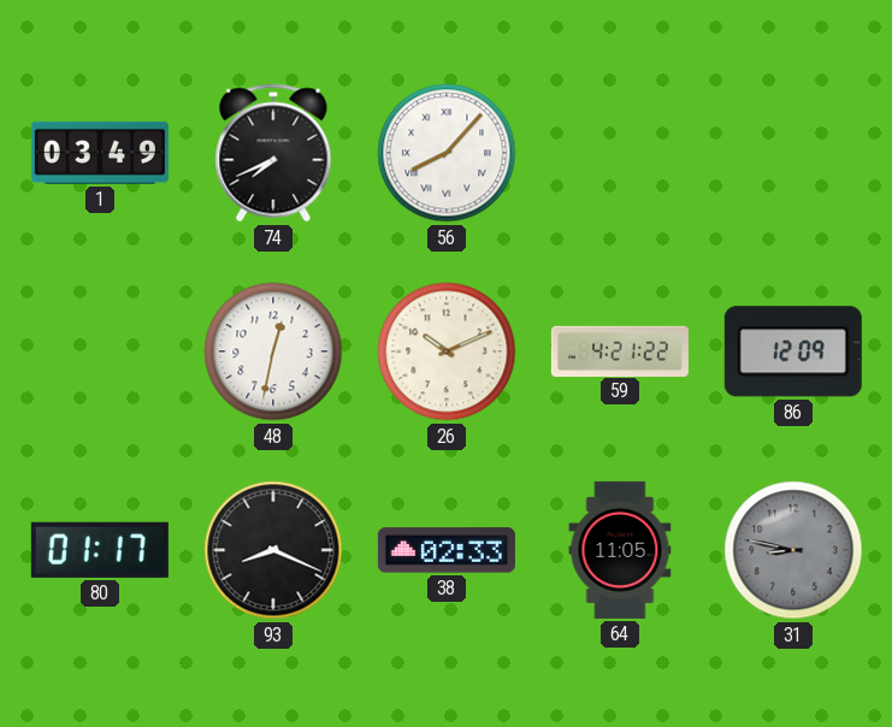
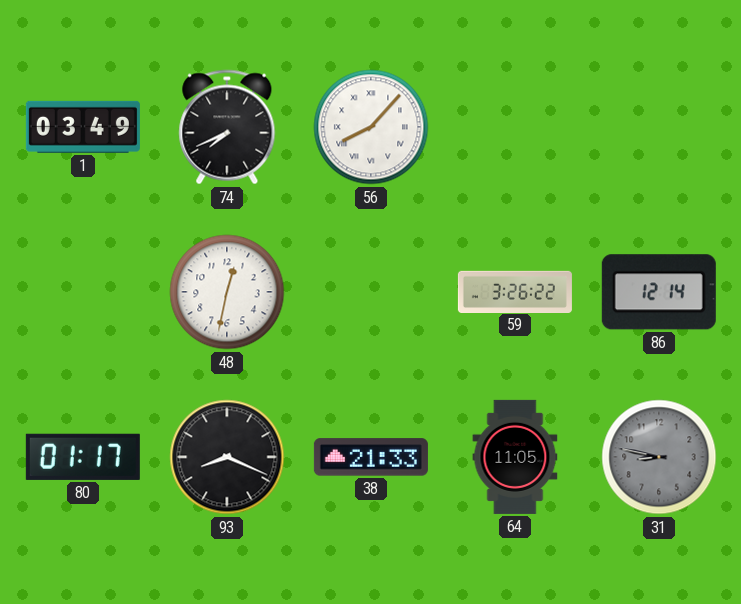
26: 10:11 -> none (447, 351)
59: 4:21 -> 3:26 (515, 291)
86: 12:09 -> 12:14 (659, 292)
38: 02:33 -> 21:33 (371, 457)
